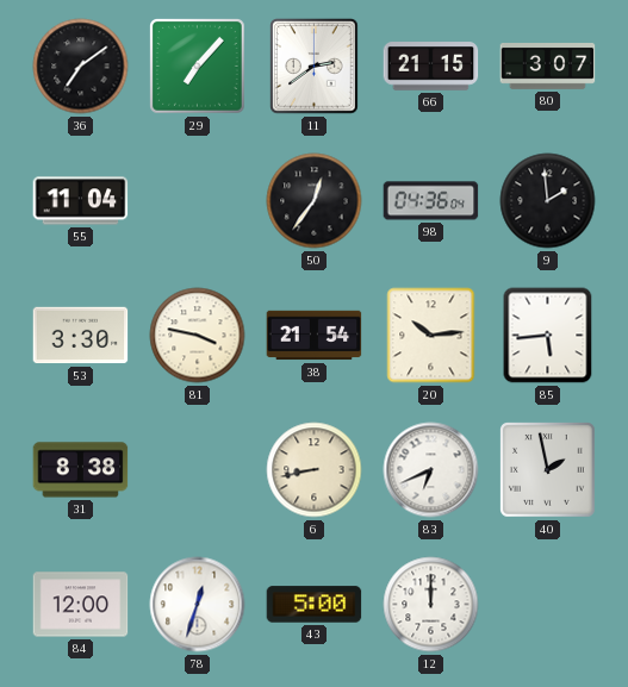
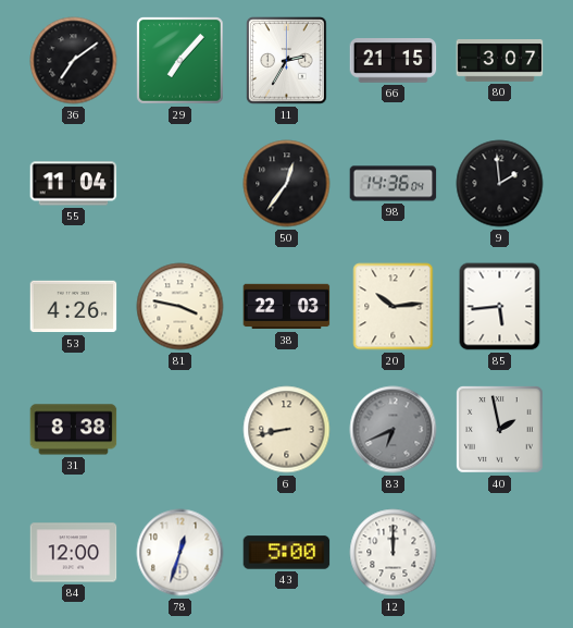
11: 2:39 -> 2:35 (287, 61)
98: 04:36 -> 14:36 (394, 184)
53: 3:30 -> 4:26 (74, 307)
38: 21:54 -> 22:03 (287, 307)
83 dial: white -> grey (394, 430)
